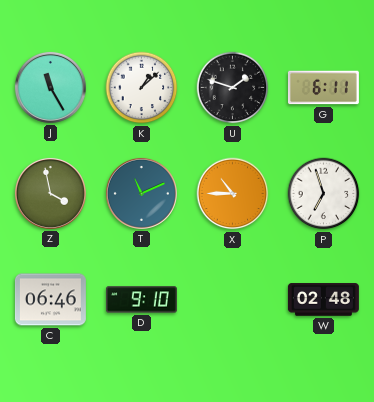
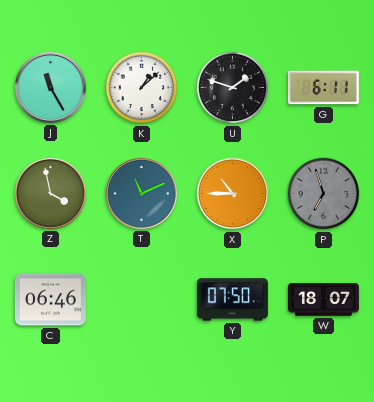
P dial: white -> grey (324, 194)
D: 9:10 -> none (141, 300)
Y: none -> 07:50 (232, 300)
W: 02:48 -> 18:07 (323, 300)
